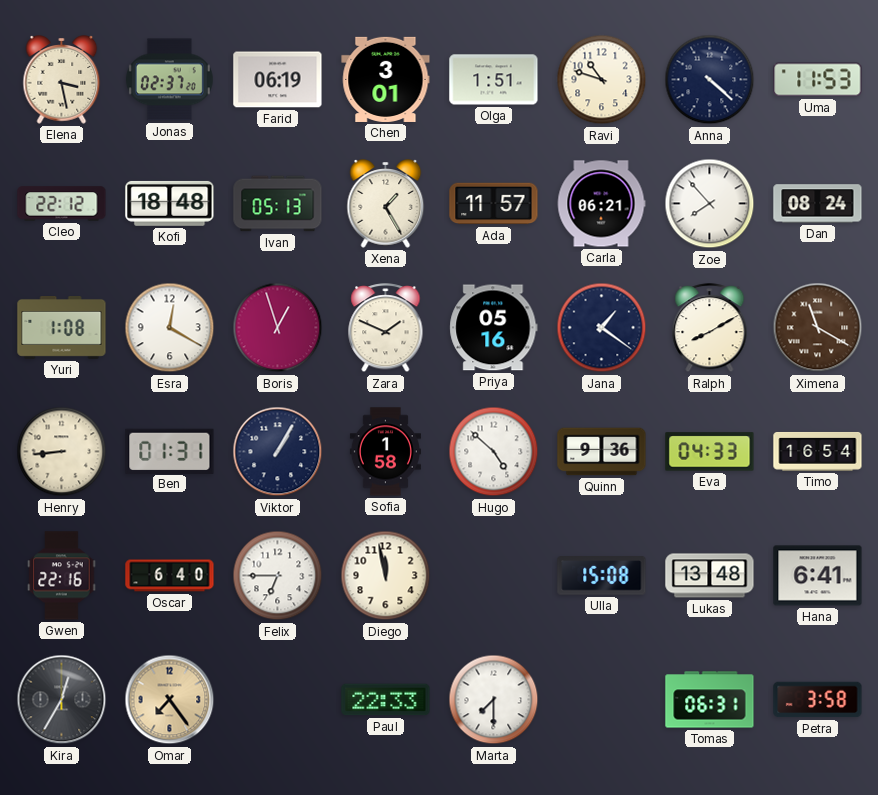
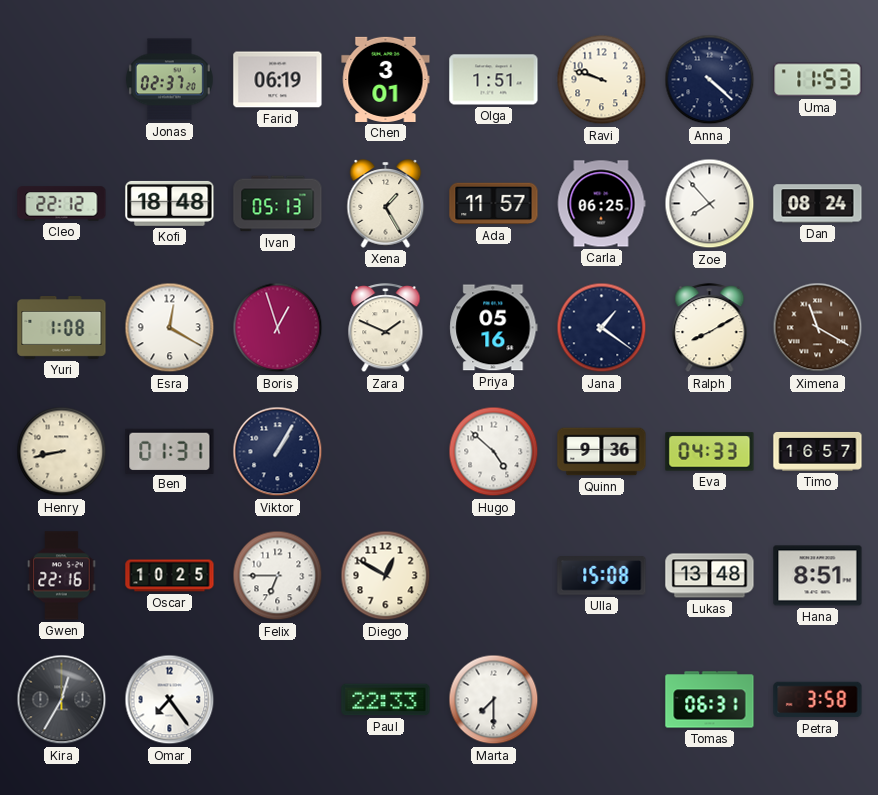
Elena: 3:28 -> none (62, 80)
Ravi: 10:48 -> 9:48 (602, 80)
Carla: 06:21 -> 06:25 (601, 204)
Henry: 8:44 -> 8:43 (62, 452)
Sofia: 1:58 -> none (385, 452)
Timo: 16:54 -> 16:57 (818, 451)
Oscar: 6:40 -> 10:25 (170, 576)
Diego: 11:58 -> 12:50 (386, 576)
Hana: 6:41 -> 8:51 (818, 576)
Omar dial: champagne -> white (170, 700)
